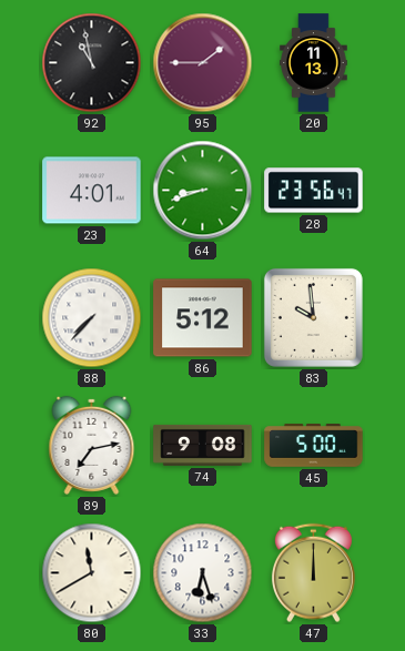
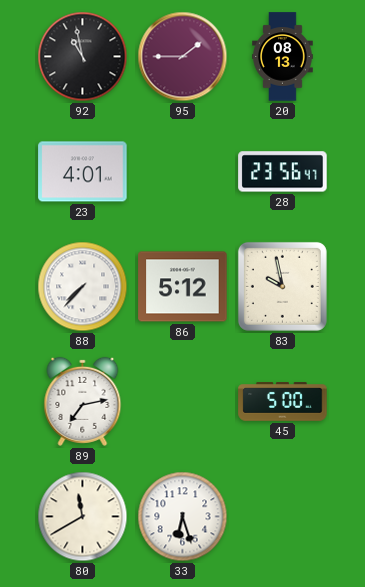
20: 11:13 -> 08:13 (283, 57)
64: 8:42 -> none (203, 191)
83: 9:59 -> 9:58 (282, 286)
74: 9:08 -> none (203, 445)
47: 12:00 -> none (313, 573)
